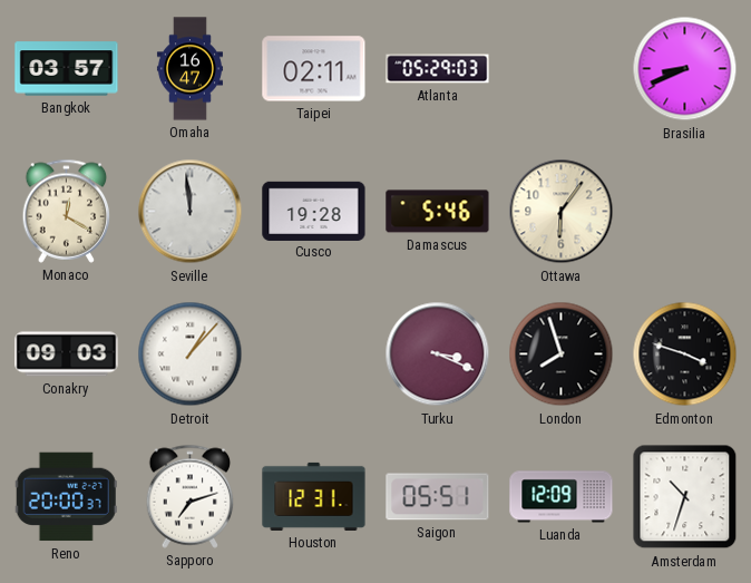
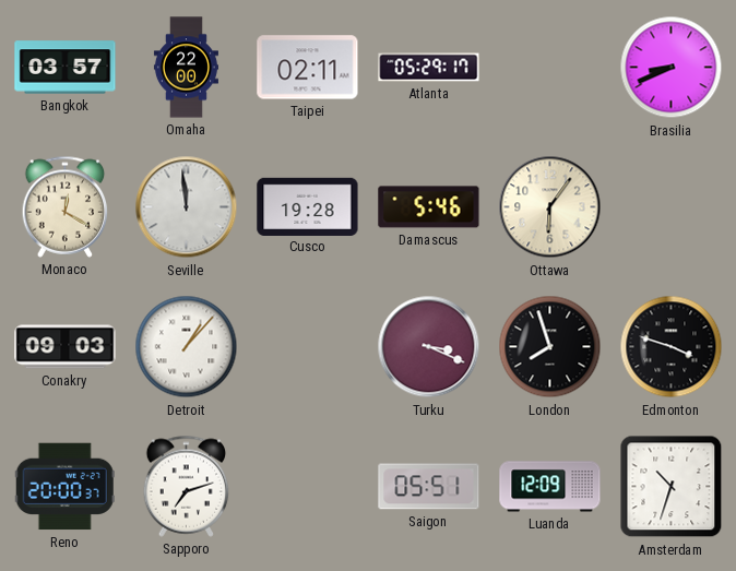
Omaha: 16:47 -> 22:00 (186, 68)
Atlanta: 05:29:03 -> 05:29:17 (429, 68)
Houston: 12:31 -> none (314, 496)
